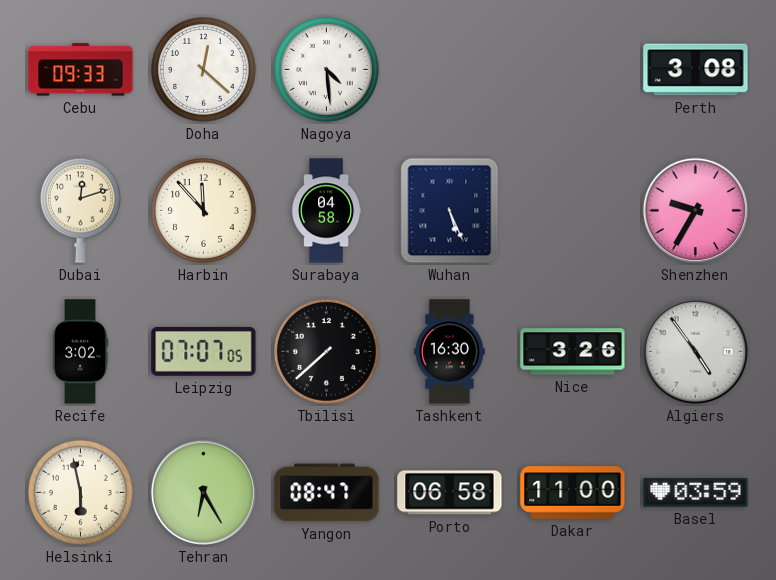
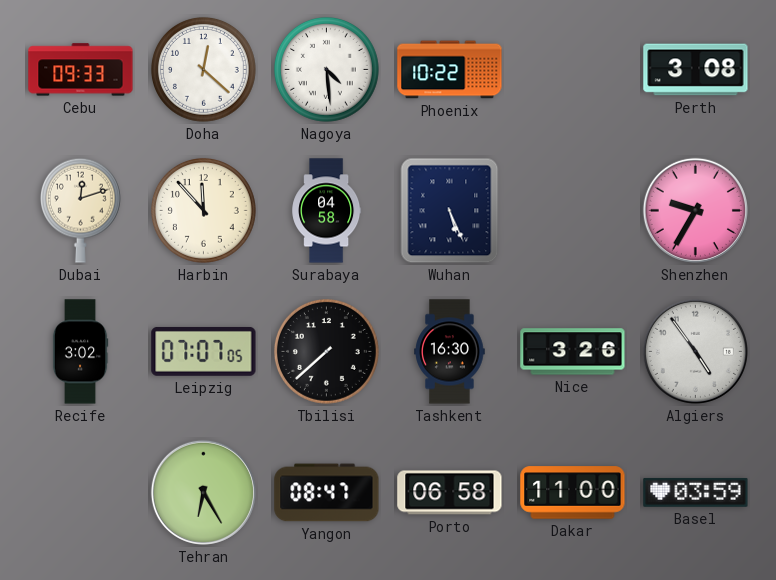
Phoenix: none -> 10:22 (450, 70)
Helsinki: 5:58 -> none (80, 492)
